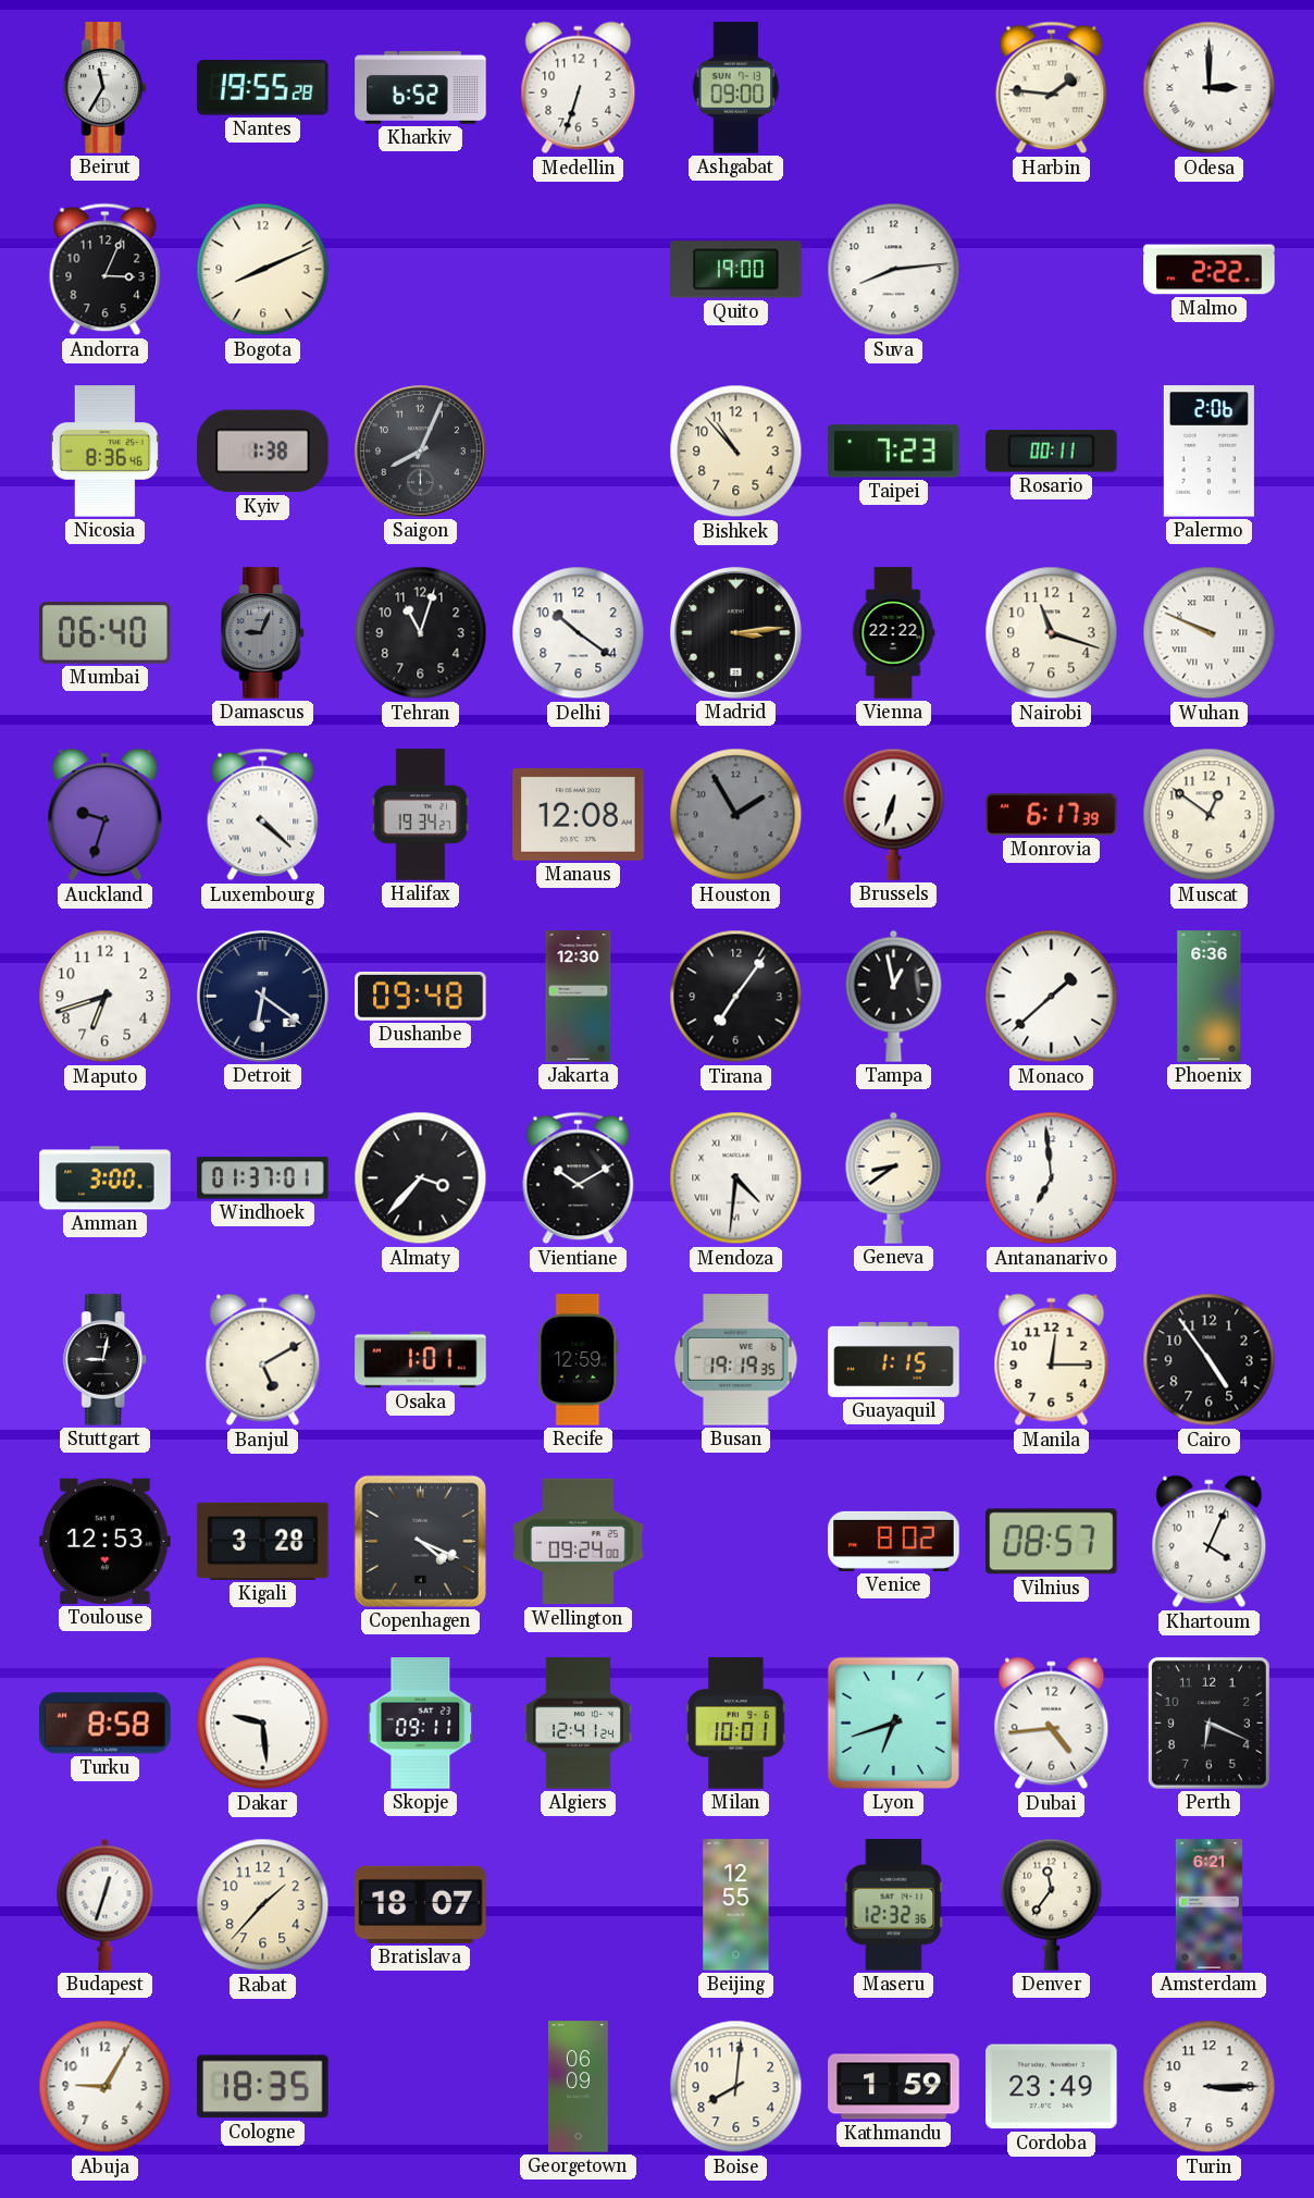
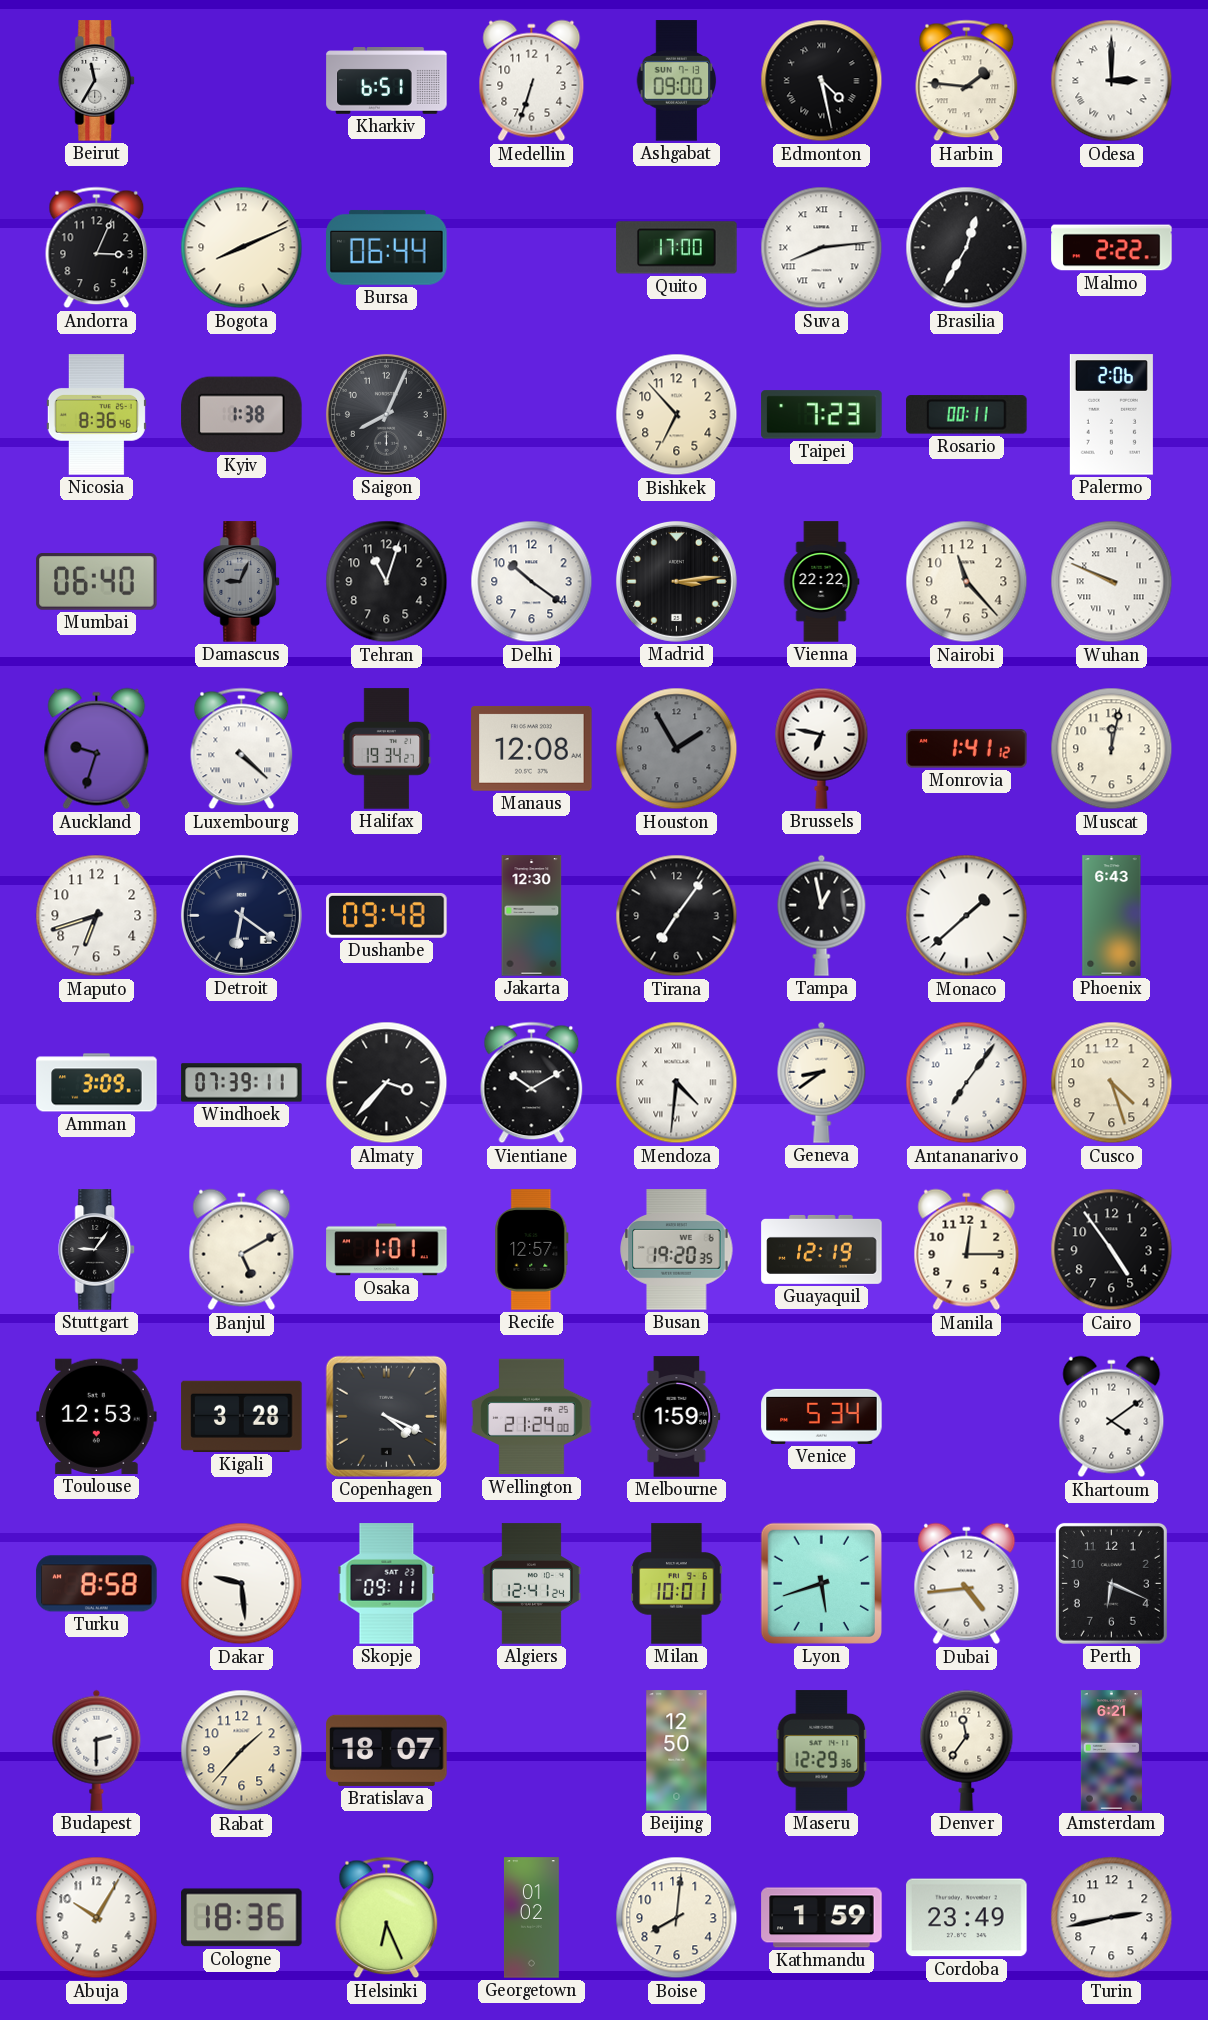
Nantes: 19:55 -> none (263, 88)
Kharkiv: 6:52 -> 6:51 (387, 81)
Edmonton: none -> 4:28 (822, 81)
Bursa: none -> 06:44 (387, 247)
Quito: 19:00 -> 17:00 (677, 248)
Suva numerals: Arabic -> Roman (822, 248)
Brasilia: none -> 12:35 (967, 248)
Bishkek: 10:53 -> 6:53 (677, 415)
Nairobi: 11:18 -> 11:23 (967, 582)
Brussels: 6:33 -> 6:47 (822, 748)
Monrovia: 6:17 -> 1:41 (967, 749)
Muscat: 12:51 -> 12:02 (1112, 749)
Phoenix: 6:36 -> 6:43 (1112, 916)
Amman: 3:00 -> 3:09 (97, 1083)
Windhoek: 01:37 -> 07:39 (242, 1083)
Antananarivo: 6:59 -> 7:06 (967, 1083)
Cusco: none -> 4:27 (1112, 1083)
Stuttgart: 9:02 -> 9:06 (97, 1250)
Recife: 12:59 -> 12:57 (532, 1250)
Busan: 19:19 -> 19:20 (677, 1250)
Guayaquil: 1:15 -> 12:19 (822, 1249)
Wellington: 09:24 -> 21:24 (532, 1417)
Melbourne: none -> 1:59 (677, 1417)
Venice: 8:02 -> 5:34 (822, 1416)
Vilnius: 08:57 -> none (1052, 1542)
Khartoum: 4:04 -> 4:09 (1112, 1417)
Lyon: 6:42 -> 5:42 (821, 1583)
Budapest: 12:33 -> 2:30 (97, 1750)
Beijing: 12:55 -> 12:50 (677, 1751)
Maseru: 12:32 -> 12:29 (822, 1751)
Abuja: 9:05 -> 10:05 (97, 1918)
Cologne: 18:35 -> 18:36 (242, 1918)
Helsinki: none -> 6:26 (387, 1918)
Georgetown: 06:09 -> 01:02 (531, 1918)
Turin: 3:15 -> 2:43 (1112, 1918)
